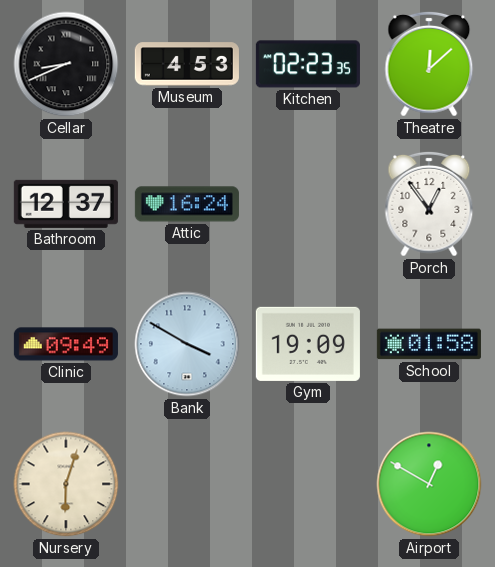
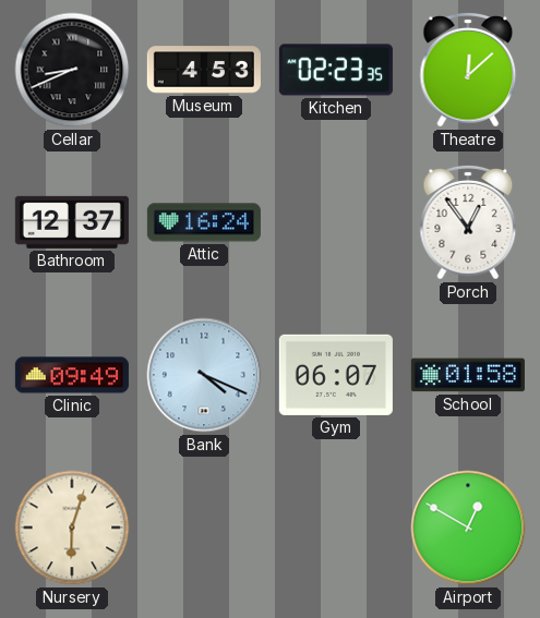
Bank: 3:50 -> 4:19 (204, 375)
Gym: 19:09 -> 06:07 (336, 375)
